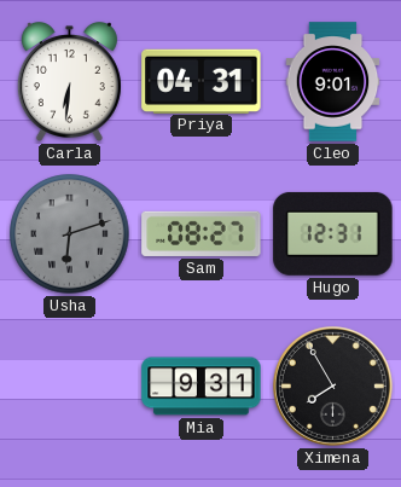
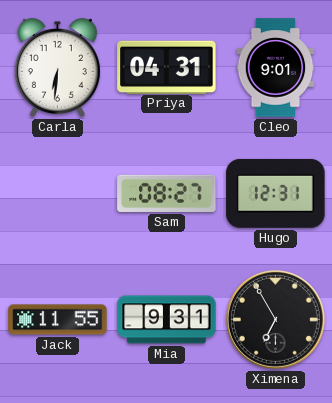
Usha: 6:12 -> none (70, 234)
Jack: none -> 11:55 (58, 320)
Ximena: 7:55 -> 6:55 (275, 319)
